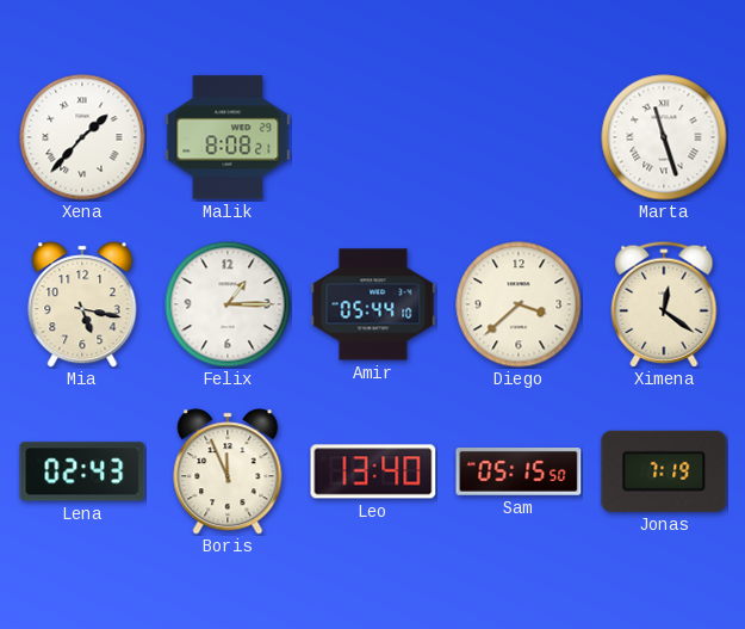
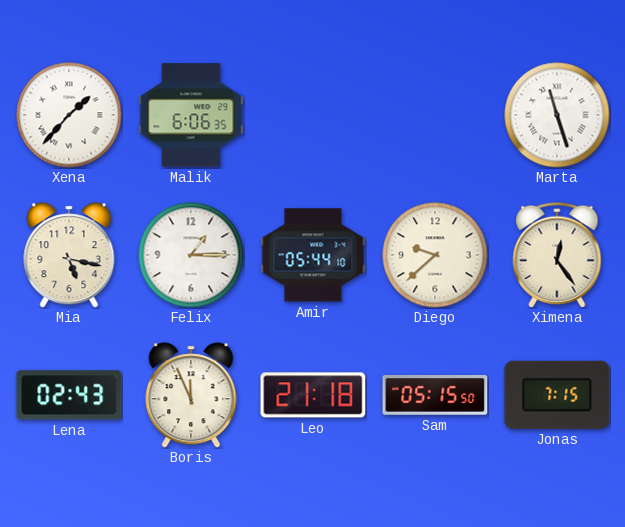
Malik: 8:08 -> 6:06 (191, 115)
Diego: 3:38 -> 9:38 (435, 255)
Ximena: 12:21 -> 12:24 (557, 255)
Leo: 13:40 -> 21:18 (313, 395)
Jonas: 7:19 -> 7:15 (557, 395)
